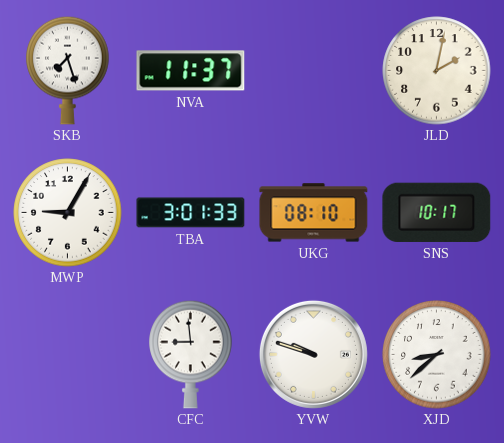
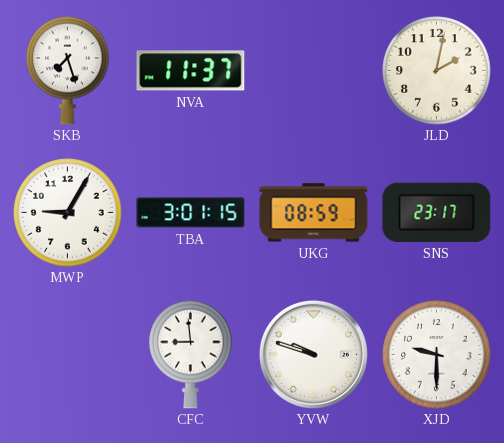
TBA: 3:01:33 -> 3:01:15 (191, 213)
UKG: 08:10 -> 08:59 (314, 213)
SNS: 10:17 -> 23:17 (437, 212)
XJD: 8:38 -> 9:30 (437, 355)
